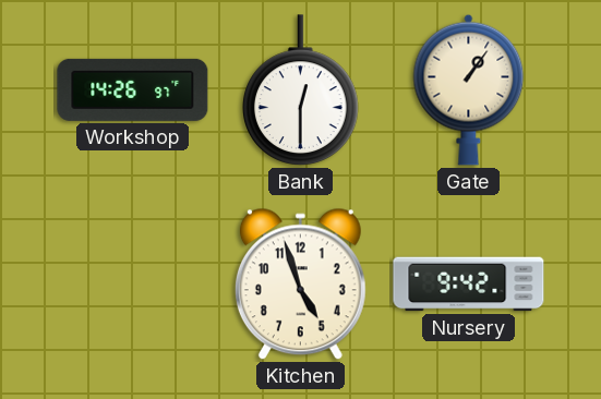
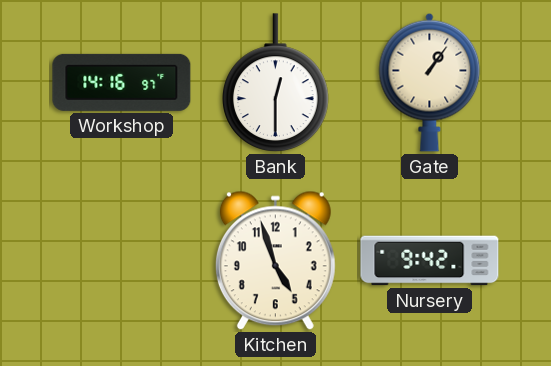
Workshop: 14:26 -> 14:16 (122, 82)
